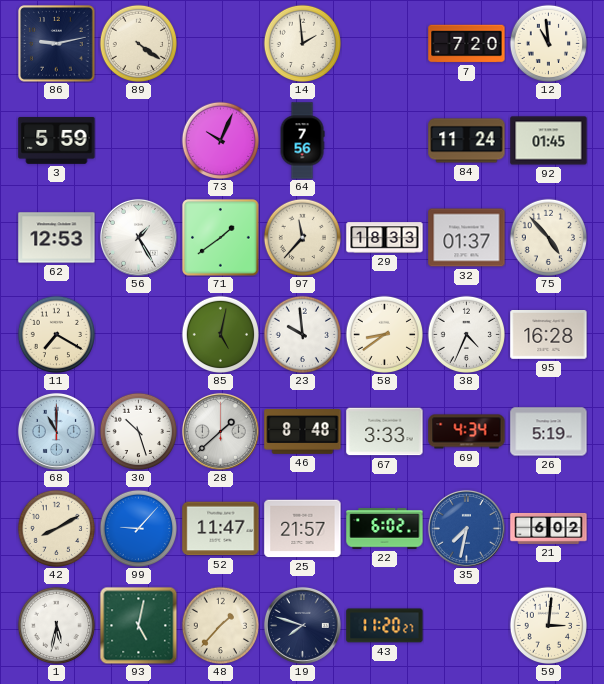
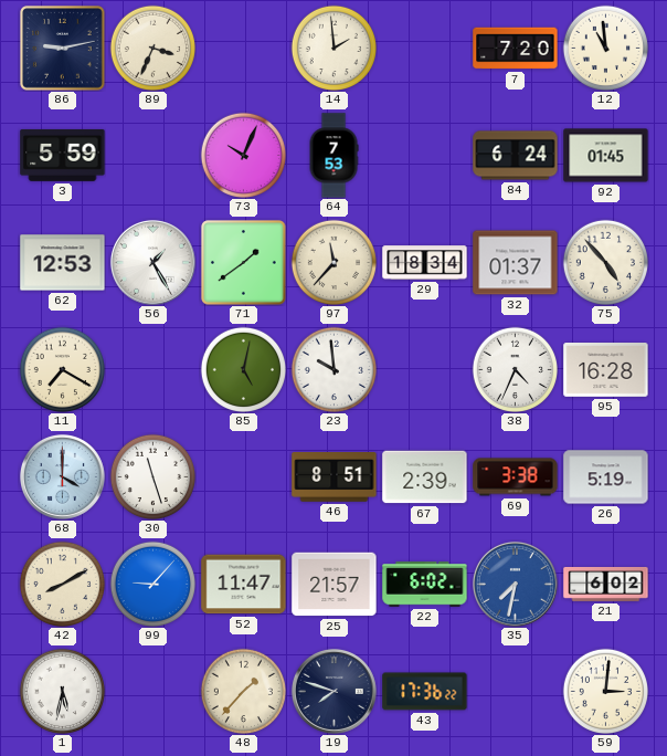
89: 4:21 -> 3:34 (152, 48)
64: 7:56 -> 7:53 (333, 156)
84: 11:24 -> 6:24 (516, 156)
29: 18:33 -> 18:34 (425, 263)
58: 8:39 -> none (384, 334)
68: 11:00 -> 4:00 (62, 476)
30: 10:27 -> 11:27 (152, 476)
28: 1:38 -> none (220, 431)
46: 8:48 -> 8:51 (335, 477)
67: 3:33 -> 2:39 (425, 477)
69: 4:34 -> 3:38 (516, 477)
93: 5:02 -> none (138, 625)
43: 11:20 -> 17:36 (425, 692)
